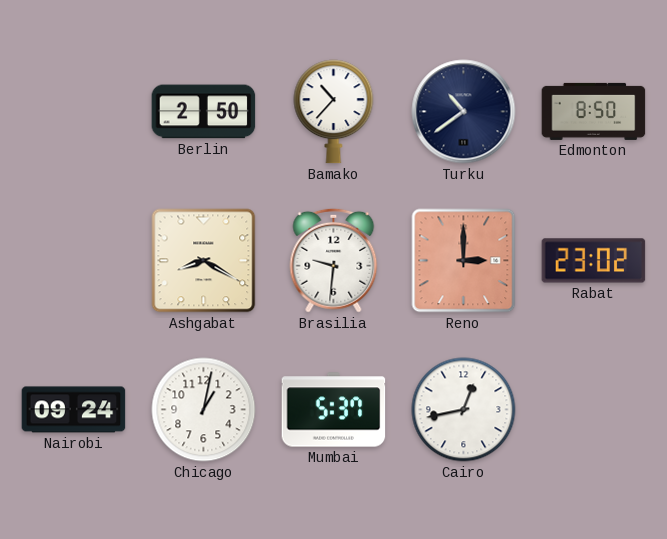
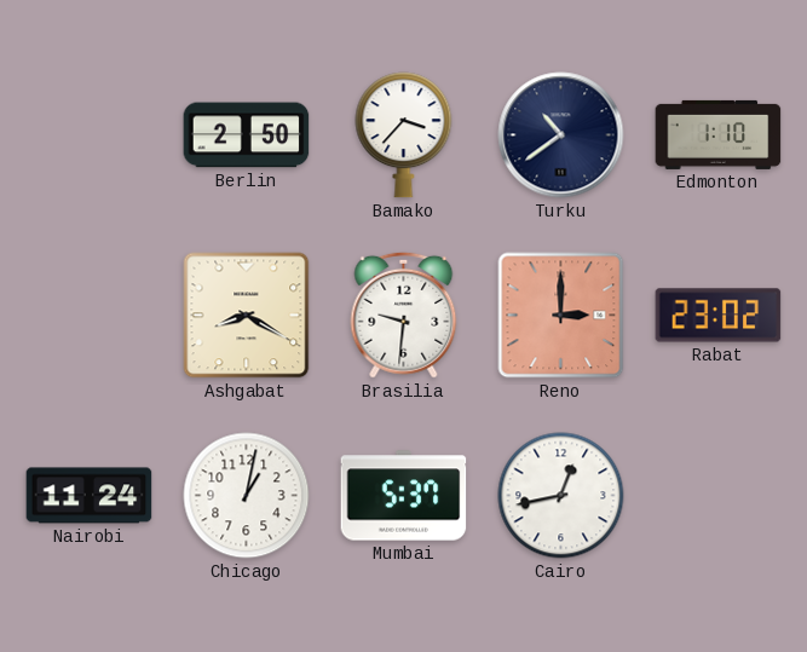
Bamako: 10:37 -> 3:37 (404, 135)
Edmonton: 8:50 -> 1:10 (719, 134)
Nairobi: 09:24 -> 11:24 (90, 496)
